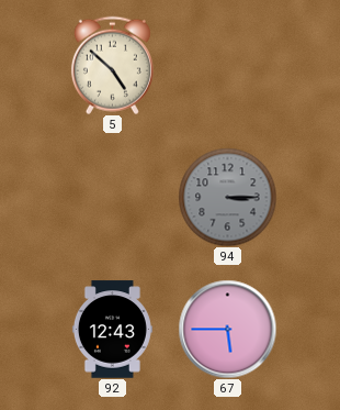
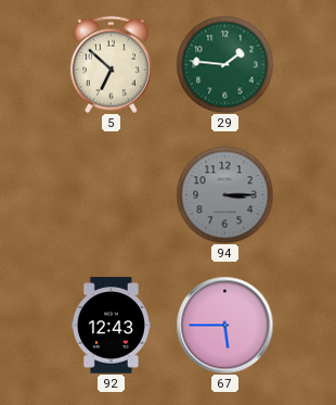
5: 4:52 -> 6:52 (111, 64)
29: none -> 1:46 (224, 64)
